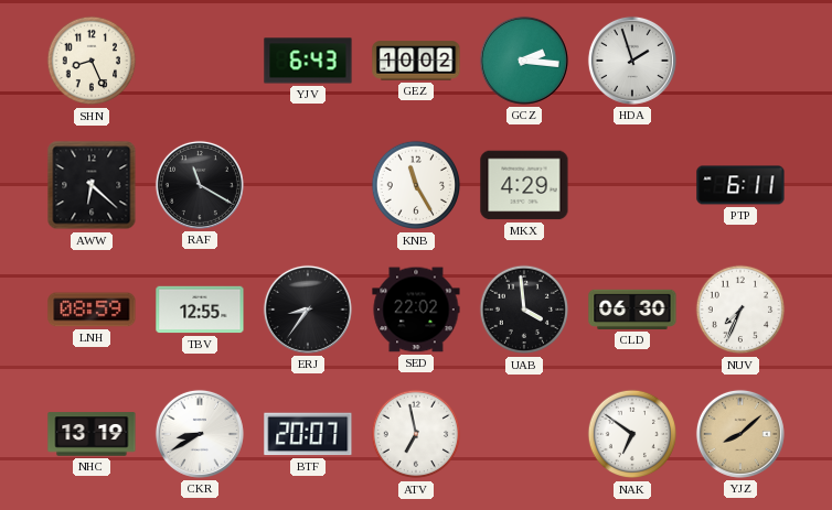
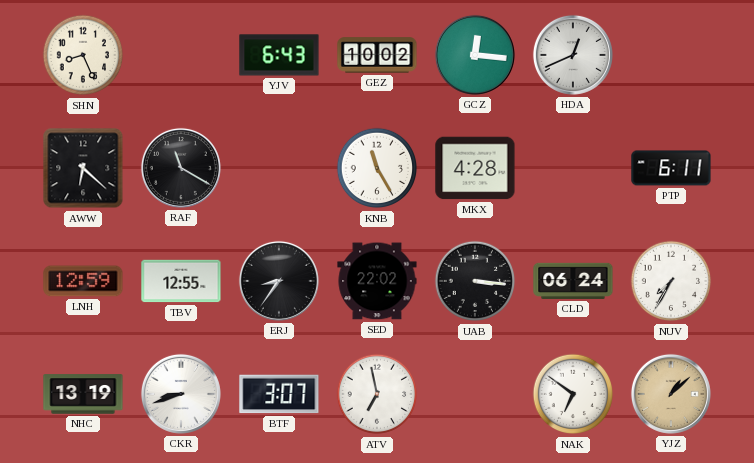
GCZ: 2:16 -> 12:16 (475, 55)
HDA: 1:57 -> 12:41 (573, 55)
MKX: 4:29 -> 4:28 (475, 168)
LNH: 08:59 -> 12:59 (83, 281)
UAB: 3:59 -> 3:16 (475, 281)
CLD: 06:30 -> 06:24 (573, 281)
NUV: 7:34 -> 7:35 (671, 281)
CKR: 8:40 -> 8:42 (181, 394)
BTF: 20:07 -> 3:07 (279, 394)
YJZ: 8:08 -> 1:08 (671, 394)
